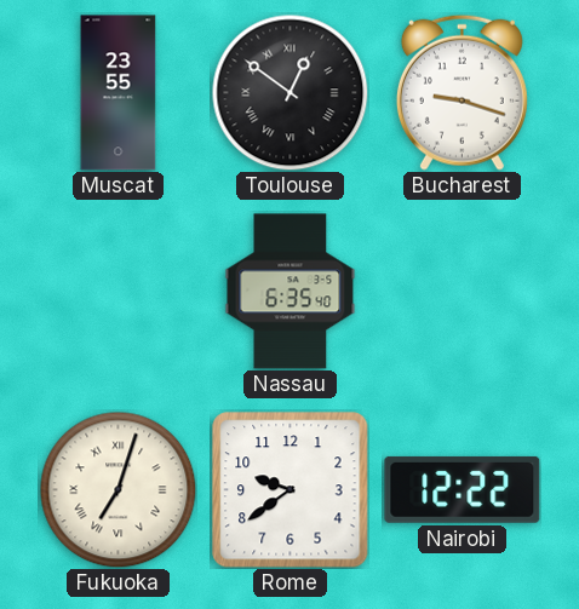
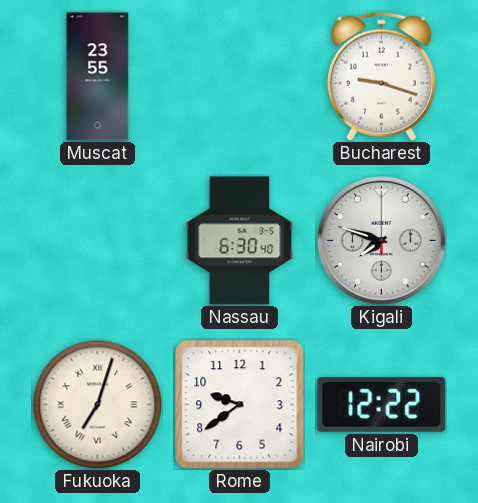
Toulouse: 12:51 -> none (289, 92)
Nassau: 6:35 -> 6:30 (240, 241)
Kigali: none -> 7:48 (382, 241)
